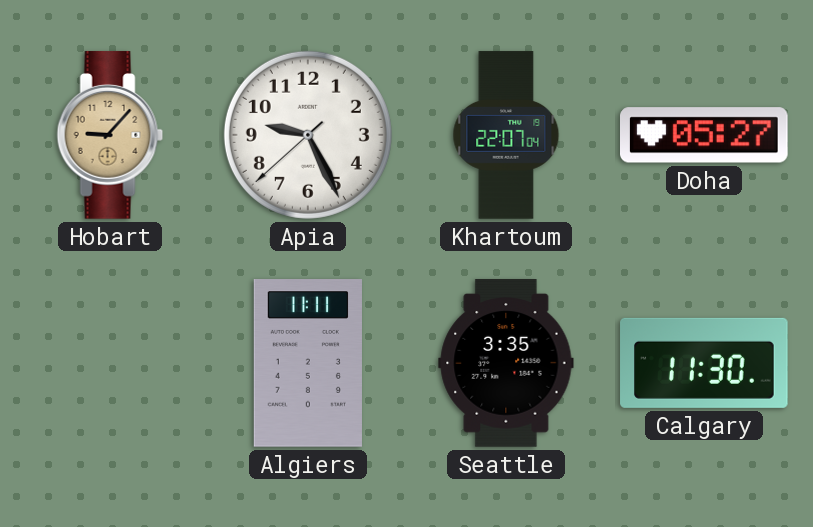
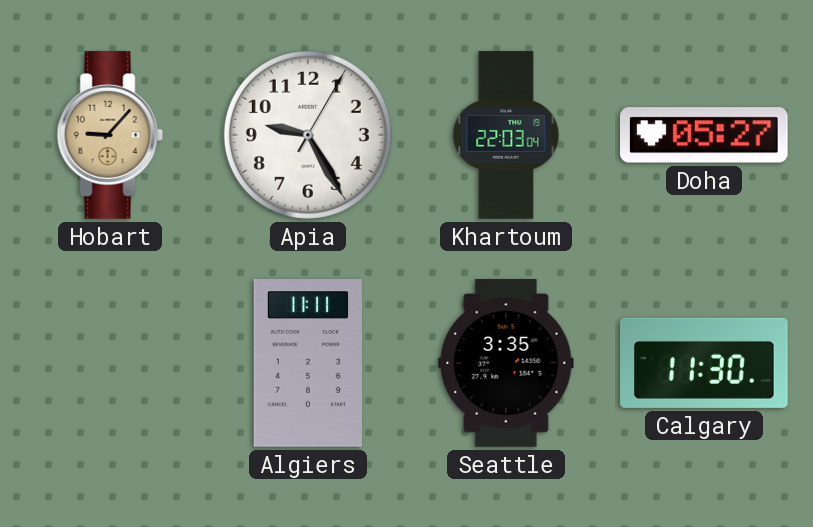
Apia: 9:25:38 -> 9:25:05 (308, 135)
Khartoum: 22:07 -> 22:03 (506, 135)
